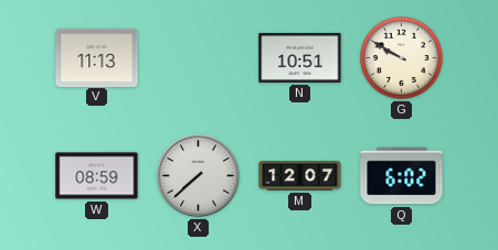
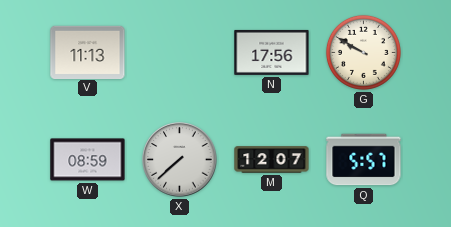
N: 10:51 -> 17:56 (272, 52)
Q: 6:02 -> 5:57 (364, 160)
